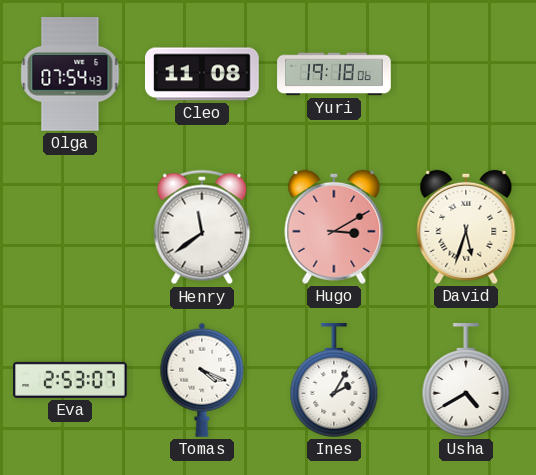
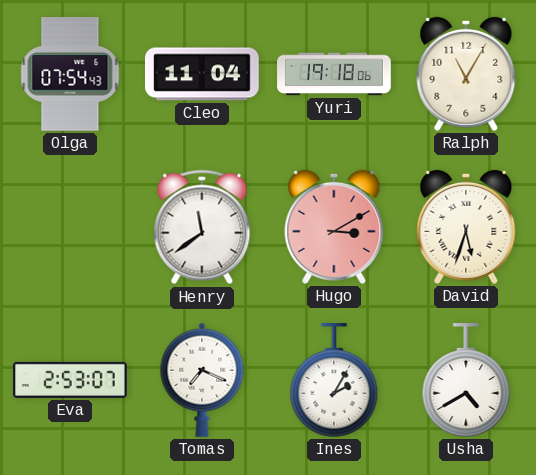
Cleo: 11:08 -> 11:04 (203, 74)
Ralph: none -> 11:05 (466, 74)
Tomas: 4:19 -> 7:19 (202, 380)
